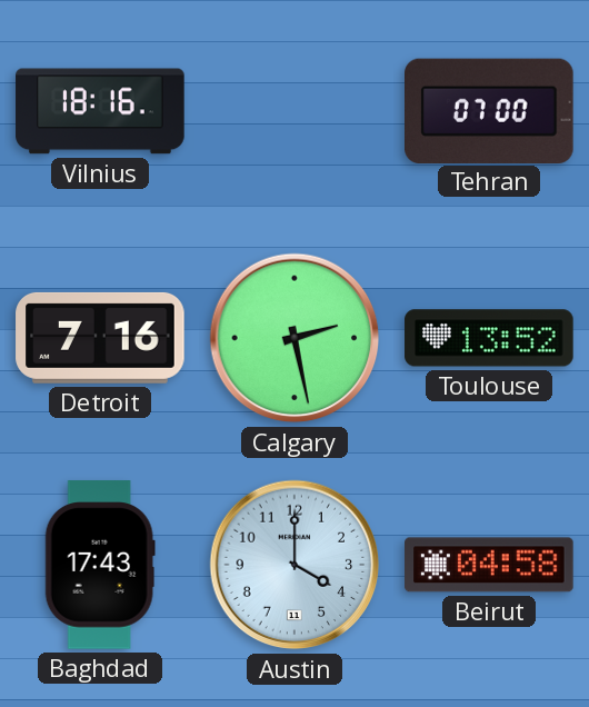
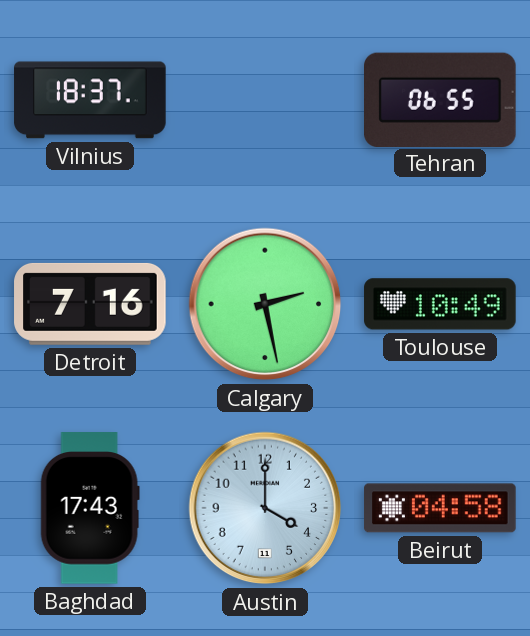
Vilnius: 18:16 -> 18:37 (90, 100)
Tehran: 07:00 -> 06:55 (441, 99)
Toulouse: 13:52 -> 10:49 (440, 304)
